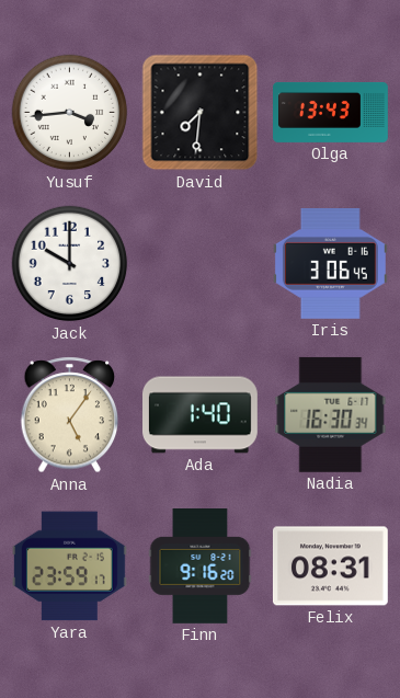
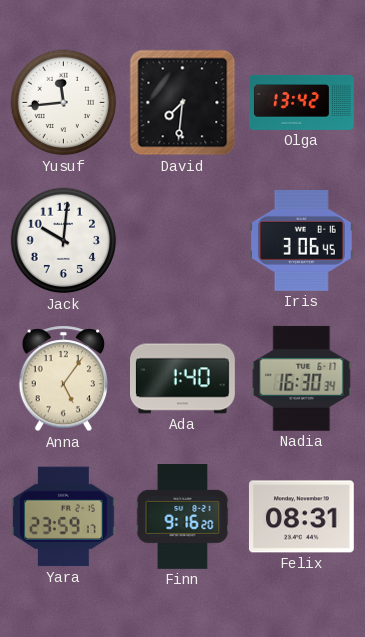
Yusuf: 3:44 -> 11:44 (64, 103)
Olga: 13:43 -> 13:42 (302, 102)
Jack: 10:00 -> 10:01 (64, 241)
